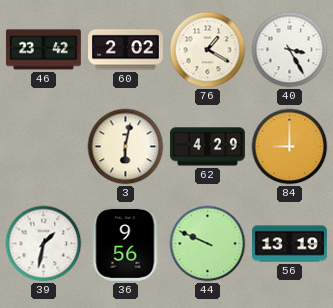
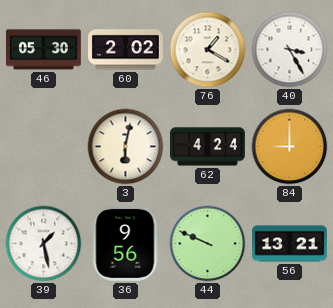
46: 23:42 -> 05:30 (43, 50)
62: 4:29 -> 4:24 (207, 147)
39: 1:32 -> 1:28 (44, 244)
56: 13:19 -> 13:21 (290, 244)
